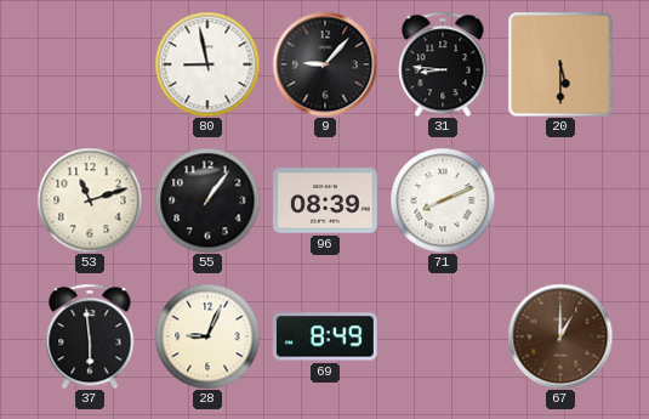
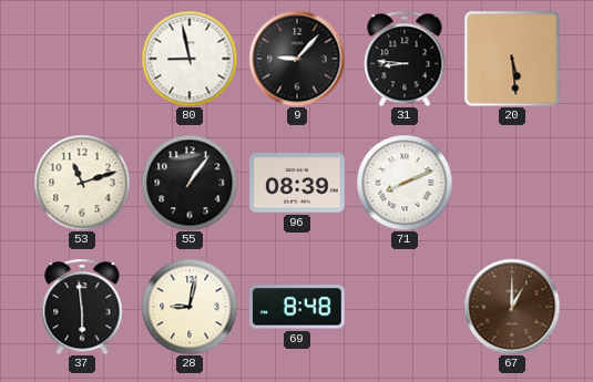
20: 5:30 -> 5:29 (512, 59)
28: 9:04 -> 9:02 (190, 307)
69: 8:49 -> 8:48 (297, 307)
